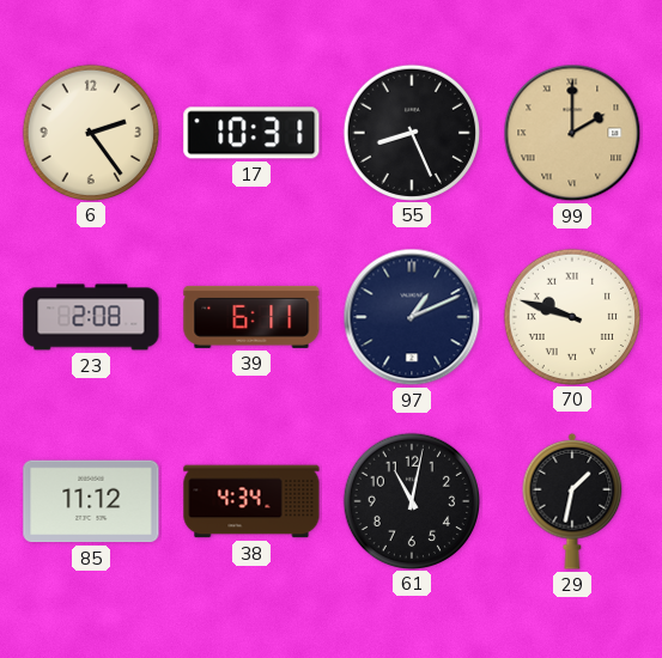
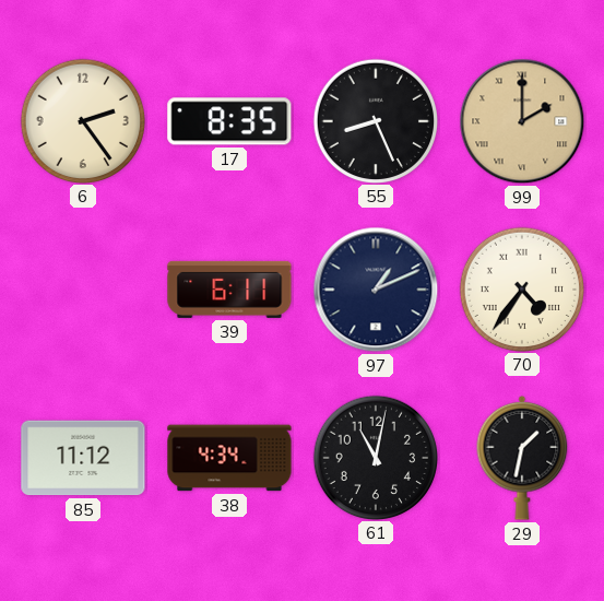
17: 10:31 -> 8:35 (229, 121)
23: 2:08 -> none (91, 317)
70: 9:48 -> 4:36 (521, 288)
